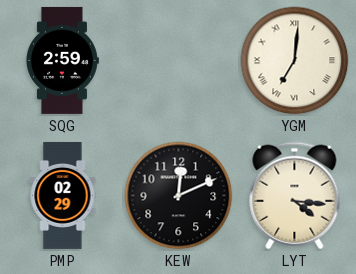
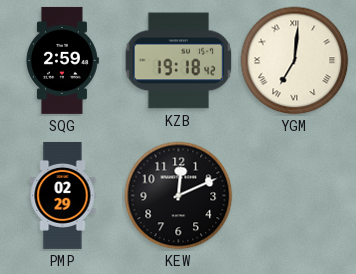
KZB: none -> 19:18 (179, 61)
LYT: 4:16 -> none (295, 196)
